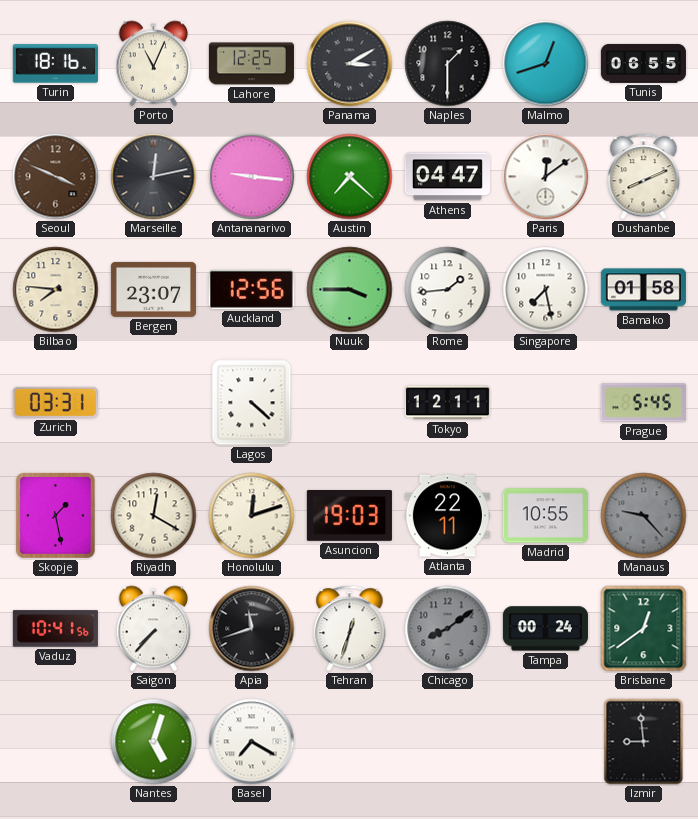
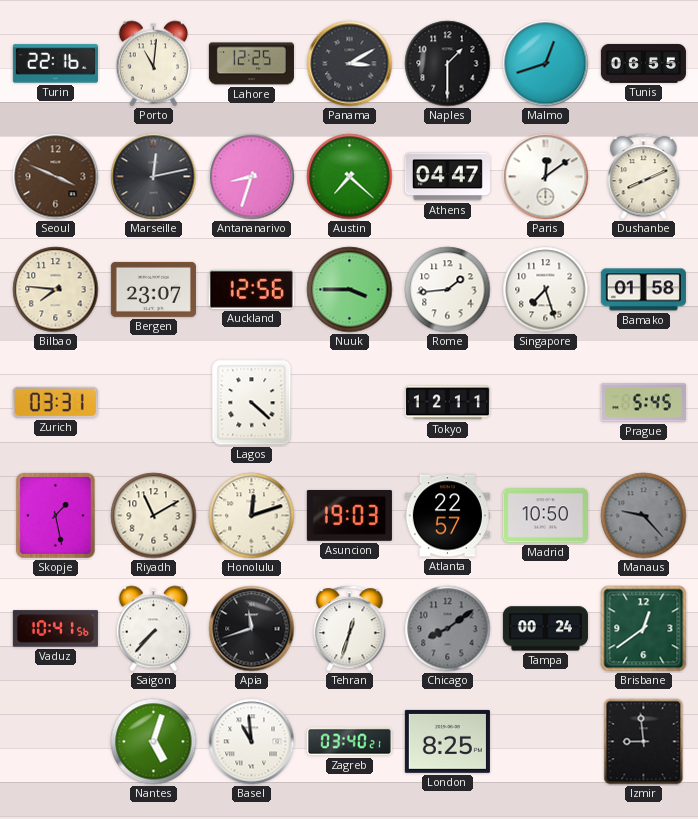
Turin: 18:16 -> 22:16 (55, 64)
Porto: 11:04 -> 11:01 (154, 64)
Antananarivo: 9:16 -> 8:33 (252, 177)
Singapore: 7:28 -> 7:27 (546, 290)
Riyadh: 12:20 -> 11:10 (154, 516)
Atlanta: 22:11 -> 22:57 (447, 516)
Madrid: 10:55 -> 10:50 (545, 516)
Basel: 7:20 -> 10:59 (252, 742)
Zagreb: none -> 03:40 (349, 742)
London: none -> 8:25 (447, 741)
